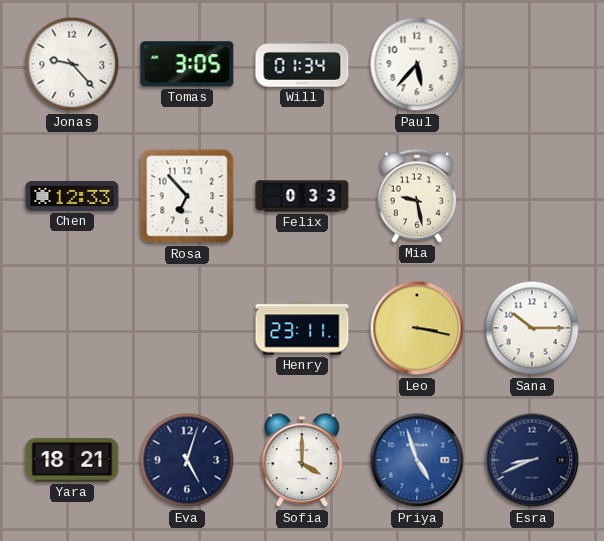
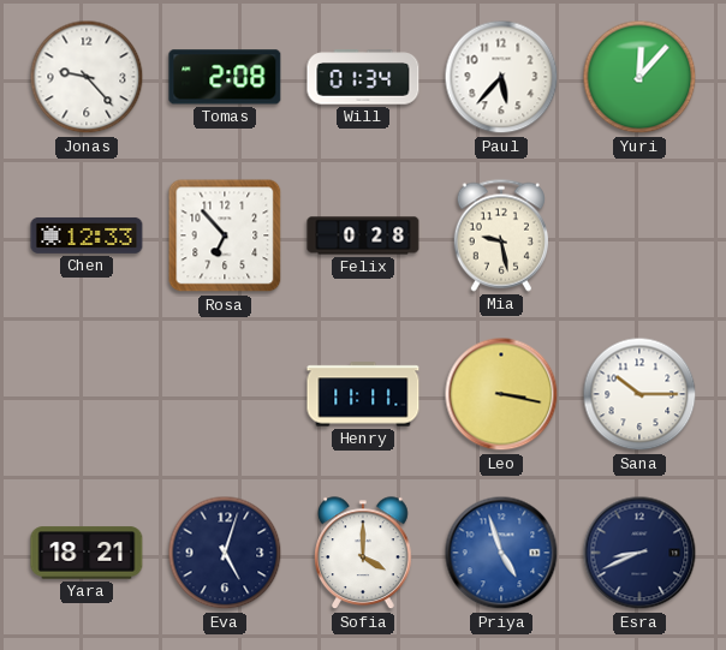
Tomas: 3:05 -> 2:08 (225, 77)
Yuri: none -> 12:07 (639, 77)
Felix: 0:33 -> 0:28 (363, 235)
Henry: 23:11 -> 11:11 (363, 394)
